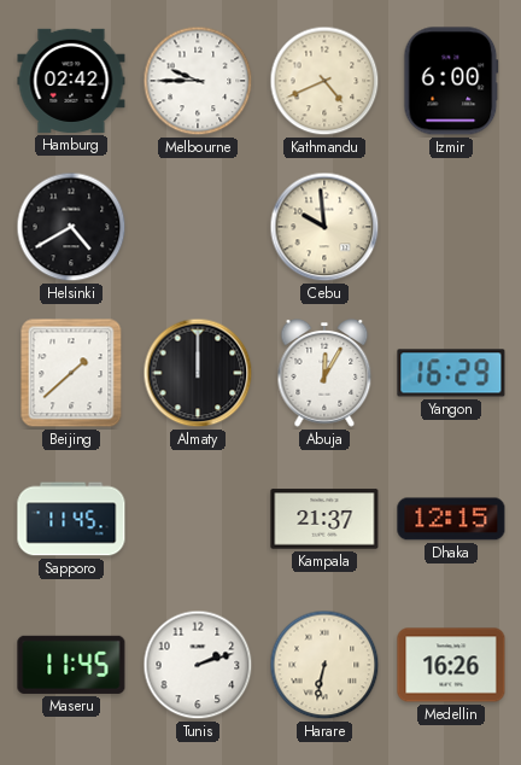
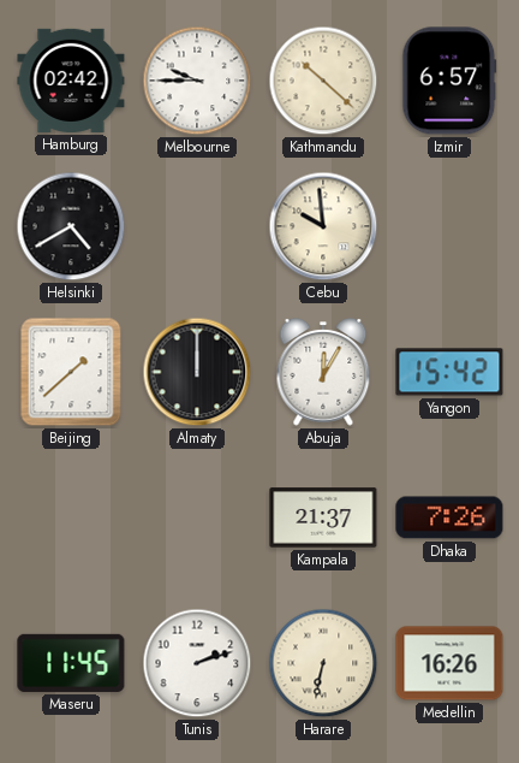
Kathmandu: 4:41 -> 10:22 (323, 81)
Izmir: 6:00 -> 6:57 (449, 81)
Yangon: 16:29 -> 15:42 (449, 372)
Sapporo: 11:45 -> none (71, 519)
Dhaka: 12:15 -> 7:26 (449, 517)
